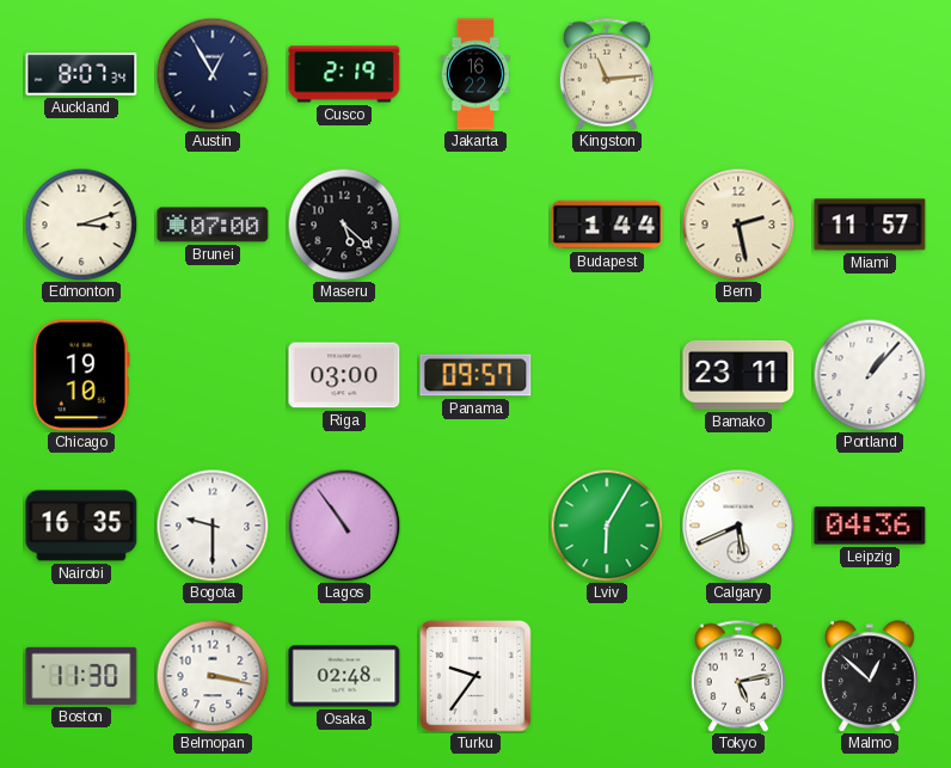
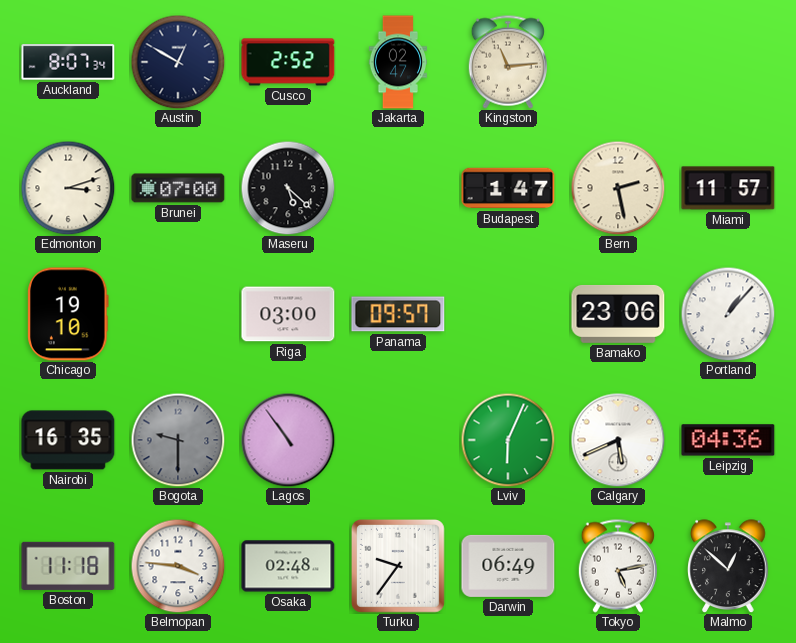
Austin: 12:55 -> 12:50 (178, 62)
Cusco: 2:19 -> 2:52 (288, 62)
Jakarta: 16:22 -> 02:47 (398, 62)
Budapest: 1:44 -> 1:47 (508, 188)
Bamako: 23:11 -> 23:06 (618, 314)
Bogota dial: white -> grey (178, 440)
Lviv: 6:05 -> 6:04 (508, 440)
Boston: 11:30 -> 11:18 (68, 566)
Belmopan: 3:17 -> 3:46 (178, 566)
Darwin: none -> 06:49 (508, 566)
